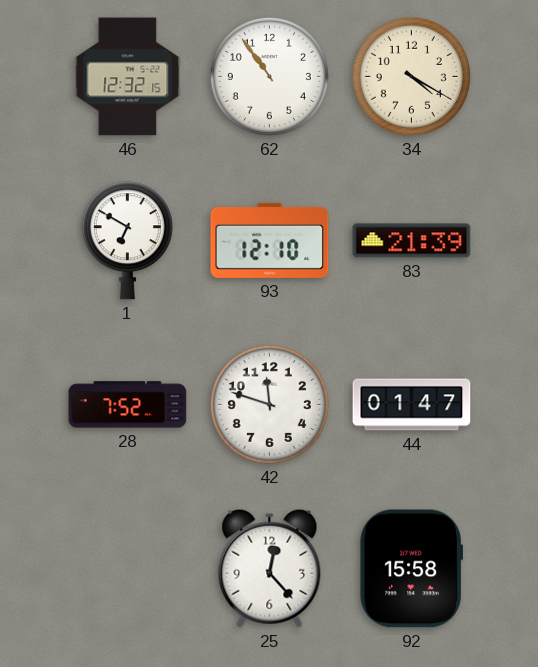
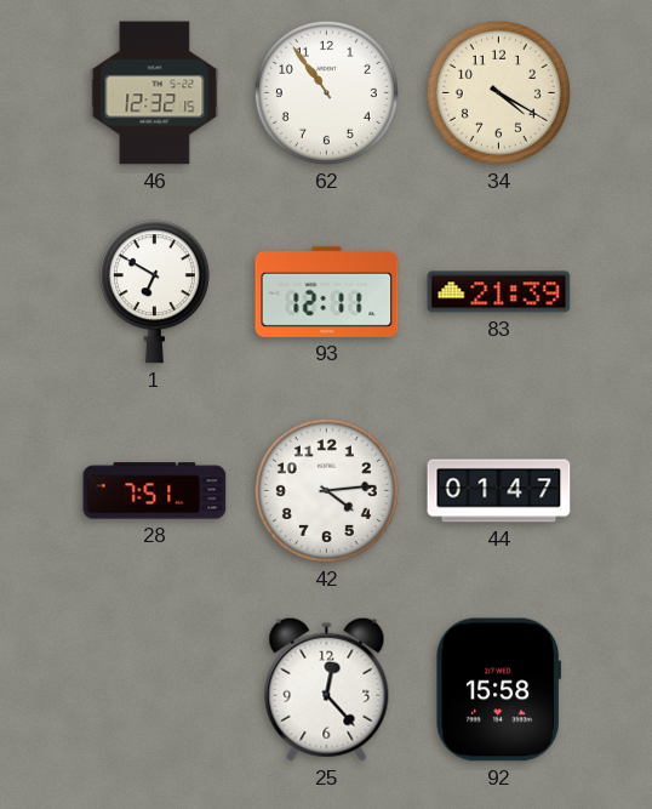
93: 12:10 -> 12:11 (327, 291)
28: 7:52 -> 7:51 (155, 491)
42: 11:48 -> 4:14 (326, 490)
